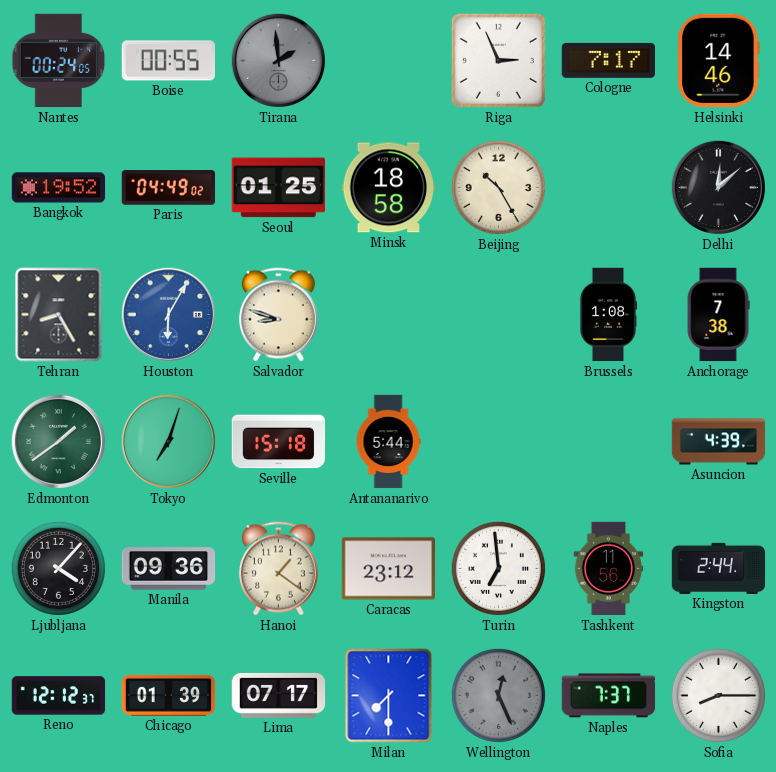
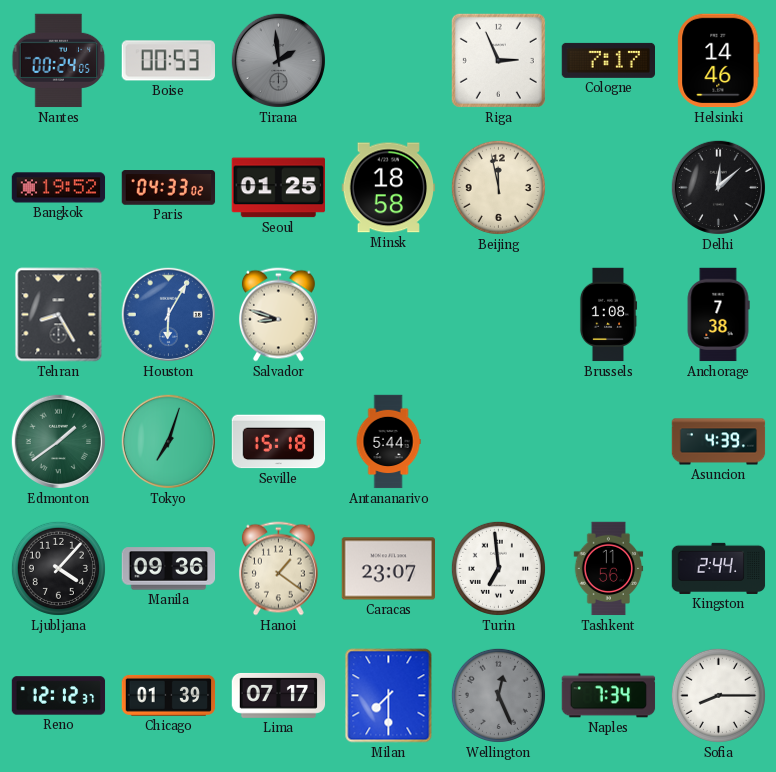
Boise: 00:55 -> 00:53 (168, 61)
Paris: 04:49 -> 04:33 (169, 188)
Beijing: 10:25 -> 11:58 (498, 187)
Caracas: 23:12 -> 23:07 (388, 569)
Naples: 7:37 -> 7:34 (609, 696)
